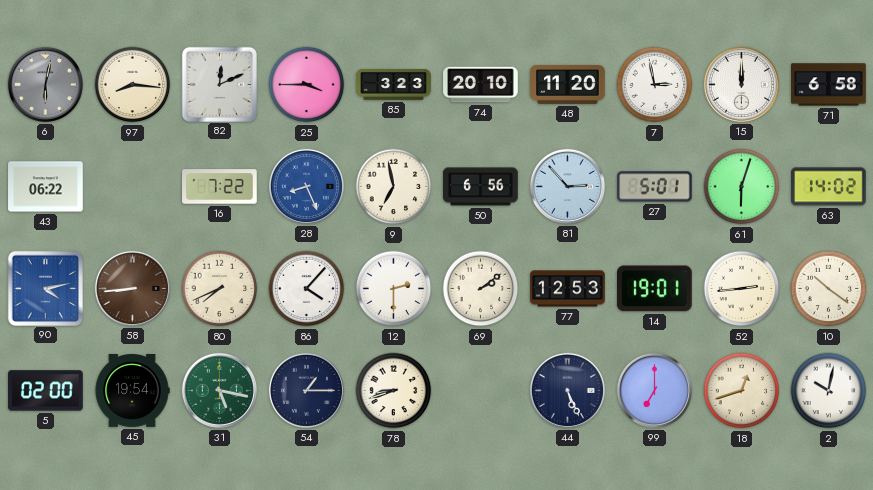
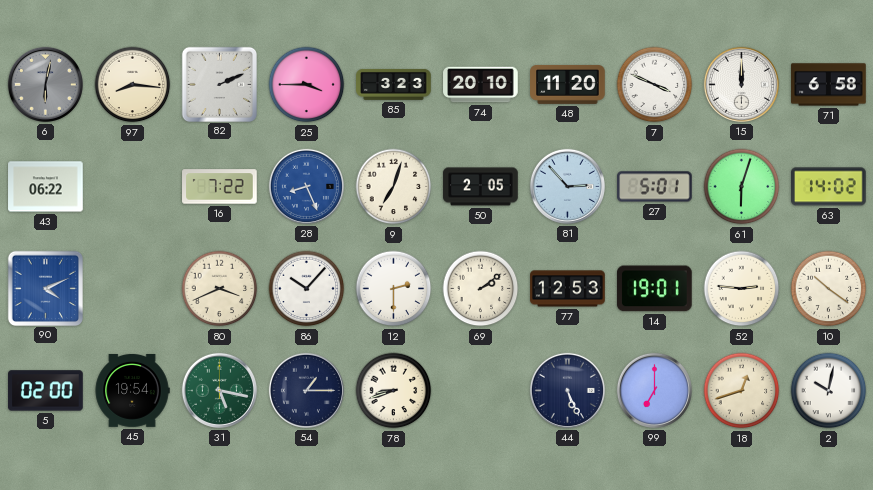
82: 12:11 -> 2:11 (219, 84)
7: 2:58 -> 3:49 (655, 85)
9: 6:58 -> 7:03 (394, 187)
50: 6:56 -> 2:05 (481, 187)
90: 4:13 -> 4:11 (45, 288)
58: 8:44 -> none (132, 288)
80: 7:41 -> 3:41 (220, 289)
86: 4:07 -> 10:07 (307, 289)
52: 2:44 -> 2:46 (742, 289)
